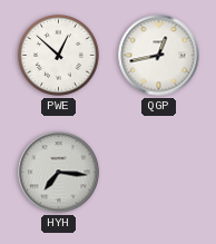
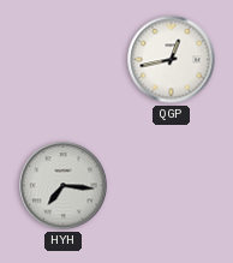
PWE: 12:52 -> none (59, 56)
